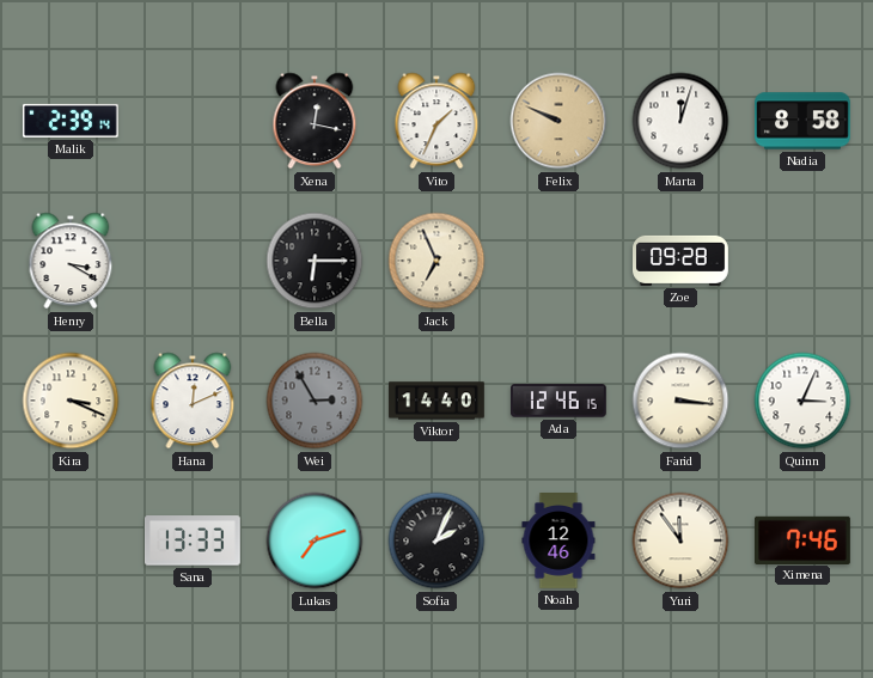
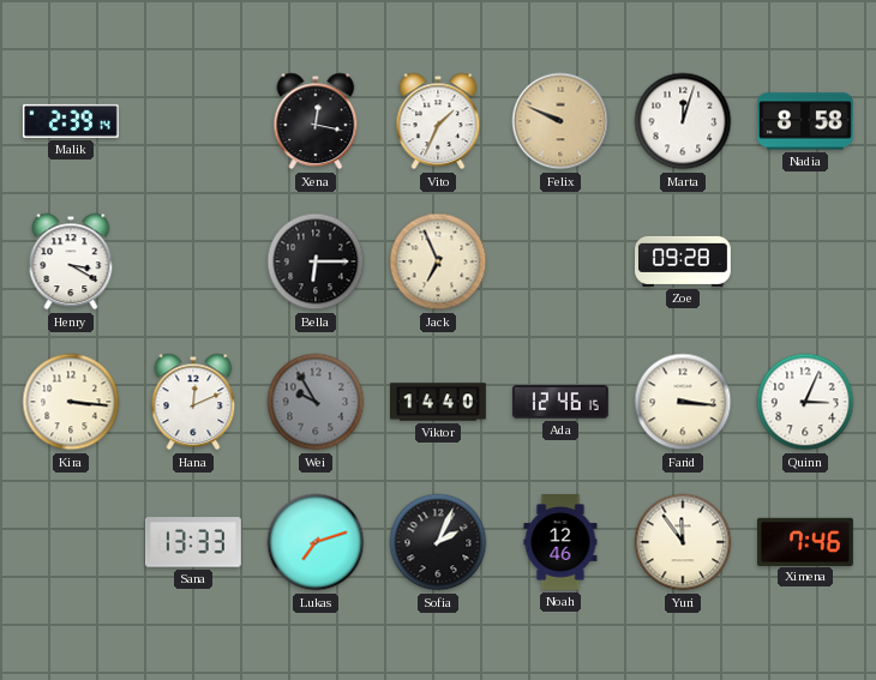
Kira: 3:19 -> 3:16 (71, 402)
Wei: 2:55 -> 9:55 (316, 402)
